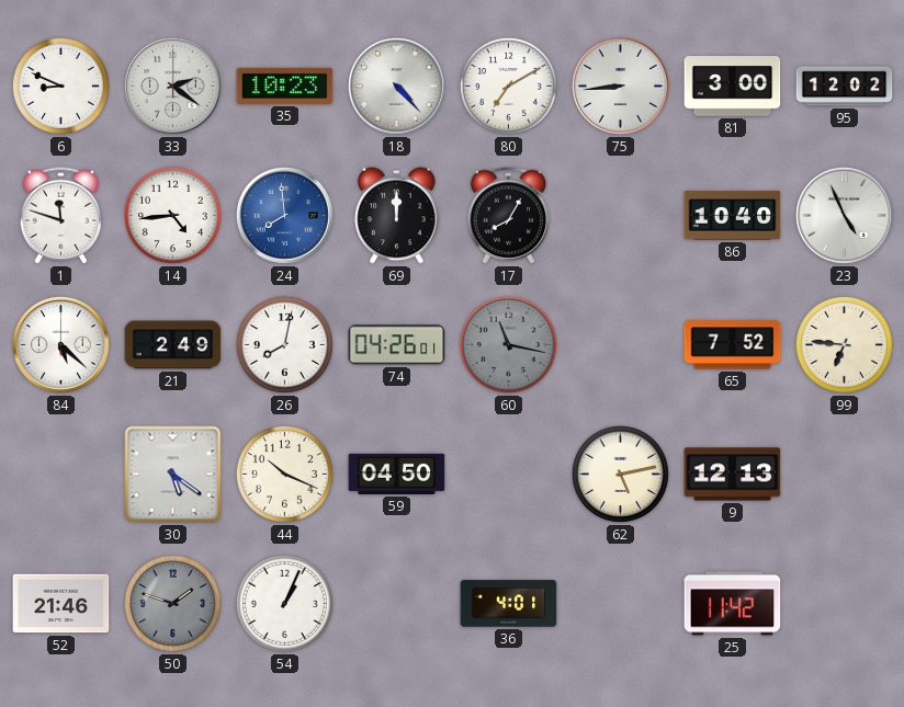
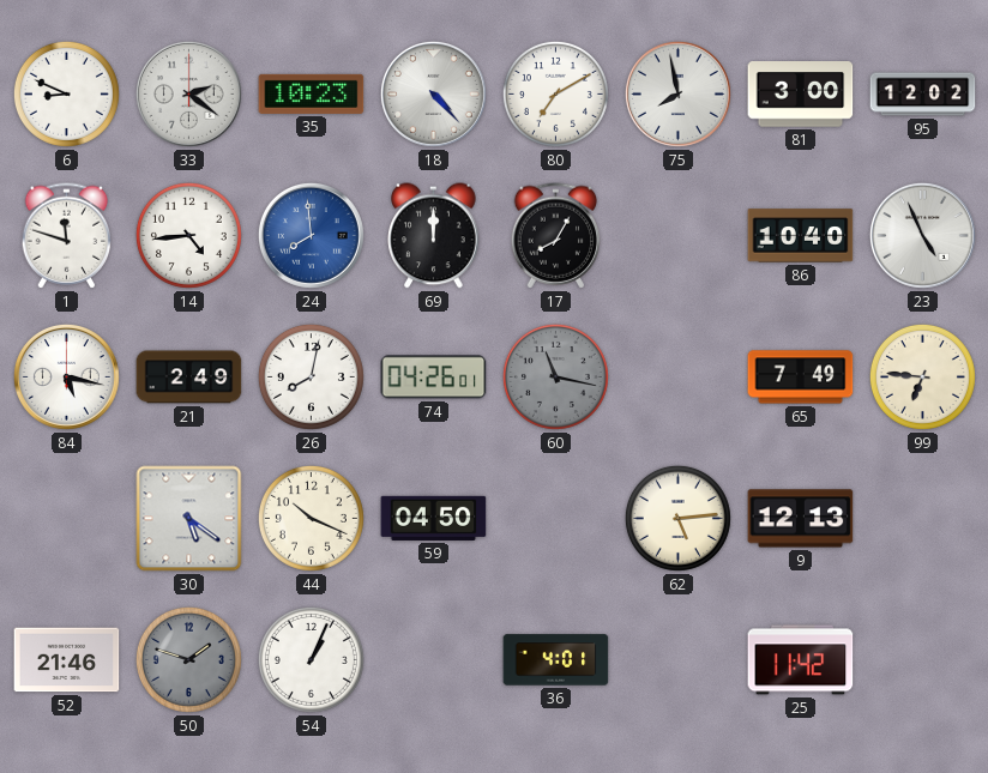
75: 8:44 -> 7:58 (677, 93)
84: 5:22 -> 5:17 (66, 376)
65: 7:52 -> 7:49 (801, 378)
62: 5:13 -> 5:14 (677, 518)
